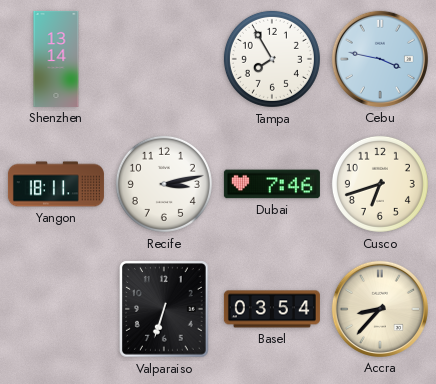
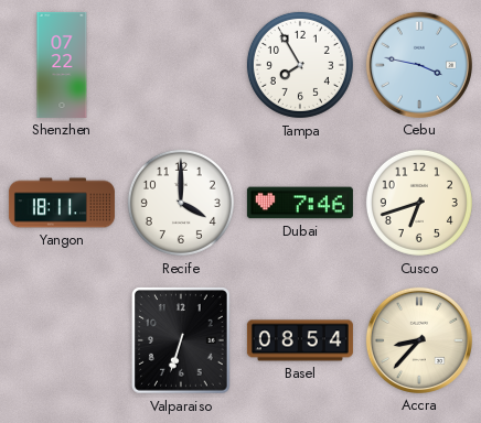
Shenzhen: 13:14 -> 07:22 (62, 65)
Recife: 3:13 -> 4:00 (181, 203)
Basel: 03:54 -> 08:54 (300, 340)
